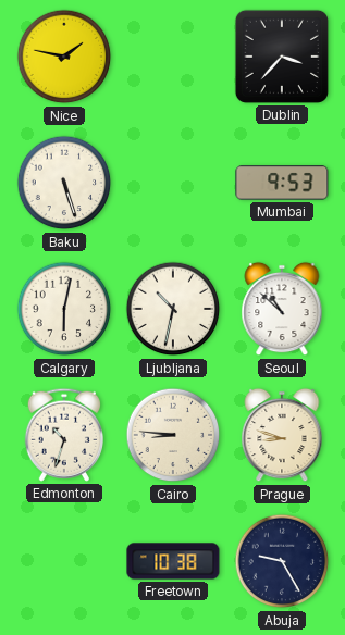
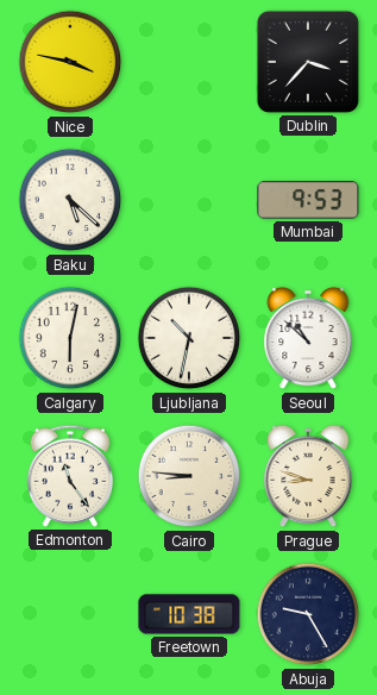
Nice: 1:47 -> 3:47 (70, 62)
Baku: 5:27 -> 5:22 (70, 200)
Edmonton: 10:33 -> 11:24 (69, 476)
